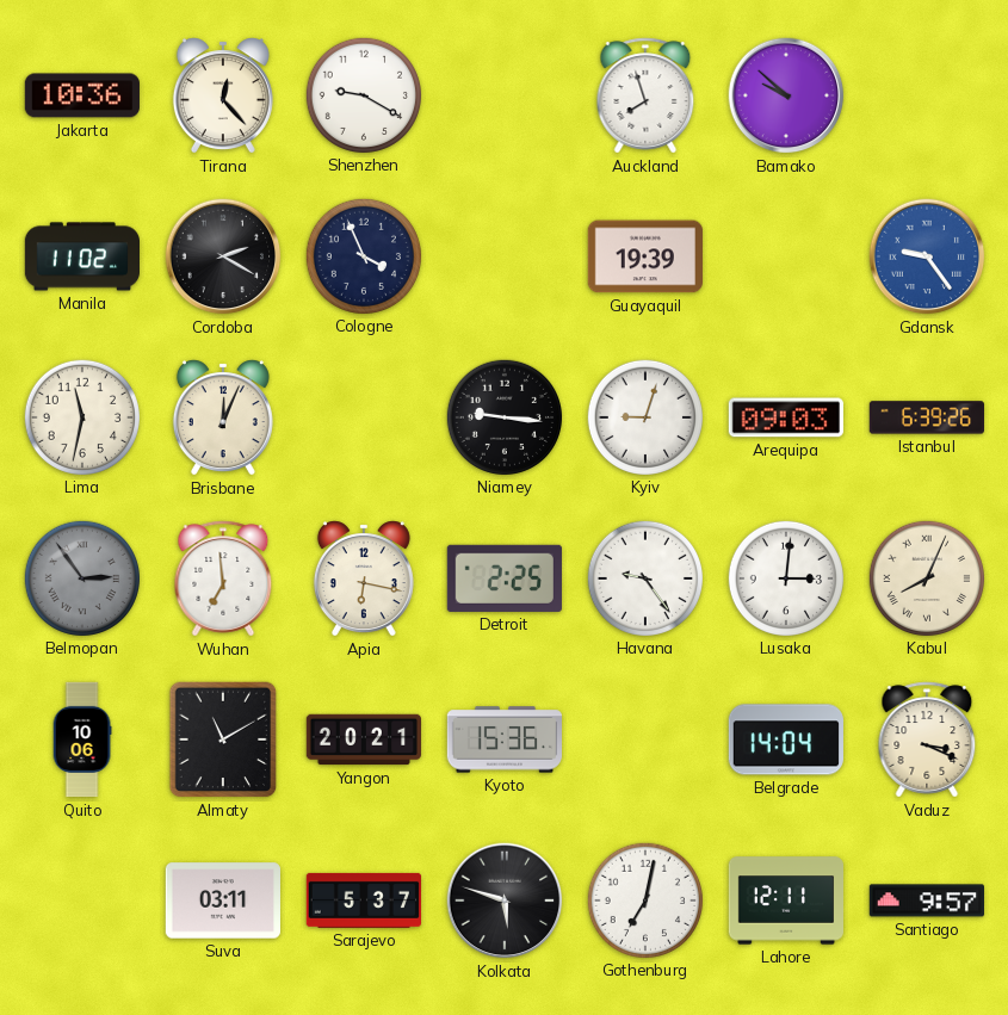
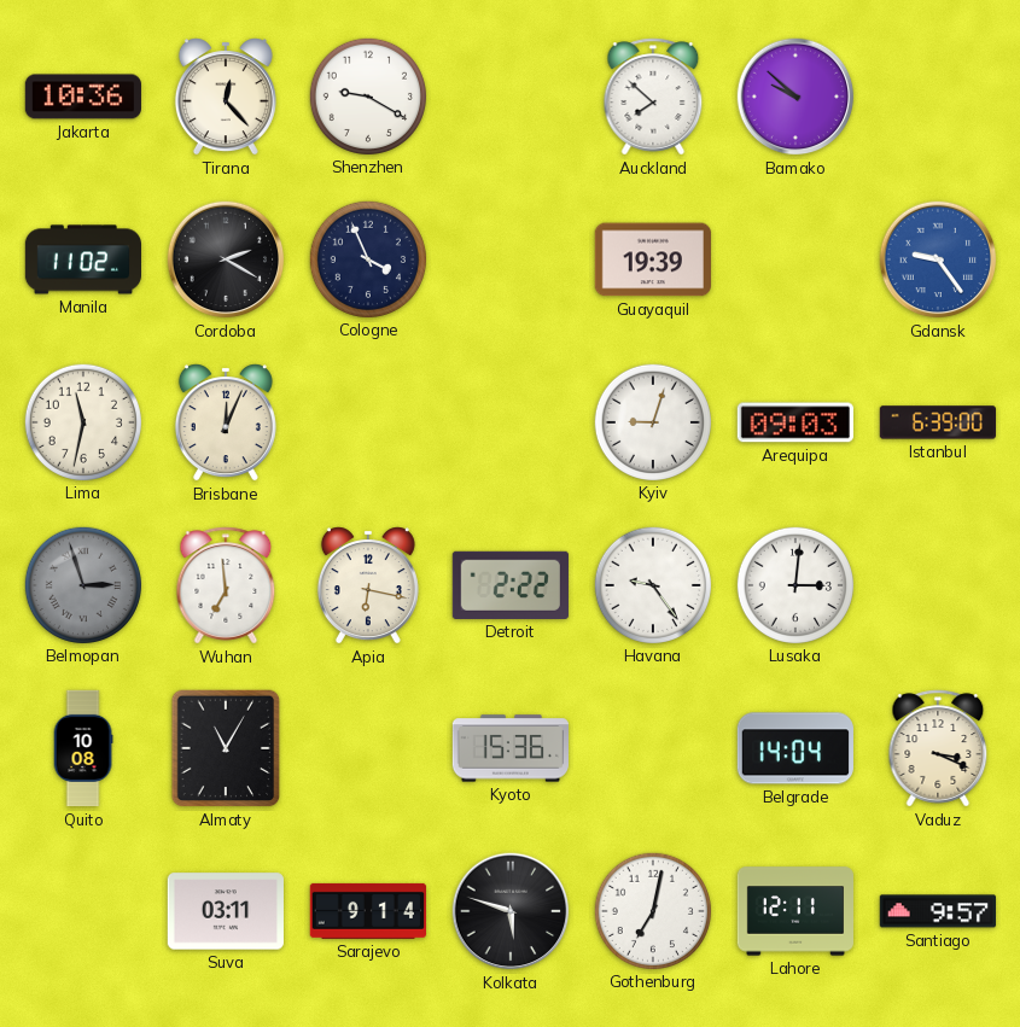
Auckland: 7:57 -> 7:52 (653, 97)
Niamey: 9:16 -> none (503, 416)
Istanbul: 6:39:26 -> 6:39:00 (937, 422)
Belmopan: 2:54 -> 2:57 (82, 584)
Detroit: 2:25 -> 2:22 (511, 585)
Kabul: 8:04 -> none (926, 577)
Quito: 10:06 -> 10:08 (83, 748)
Almaty: 11:10 -> 11:05 (226, 748)
Yangon: 20:21 -> none (363, 739)
Sarajevo: 5:37 -> 9:14 (367, 911)
